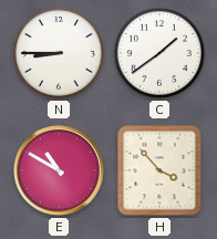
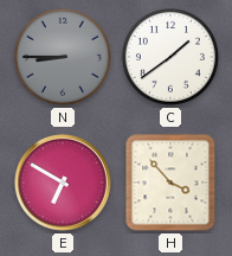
N dial: white -> grey (63, 57)
E: 10:50 -> 6:50 (64, 184)
